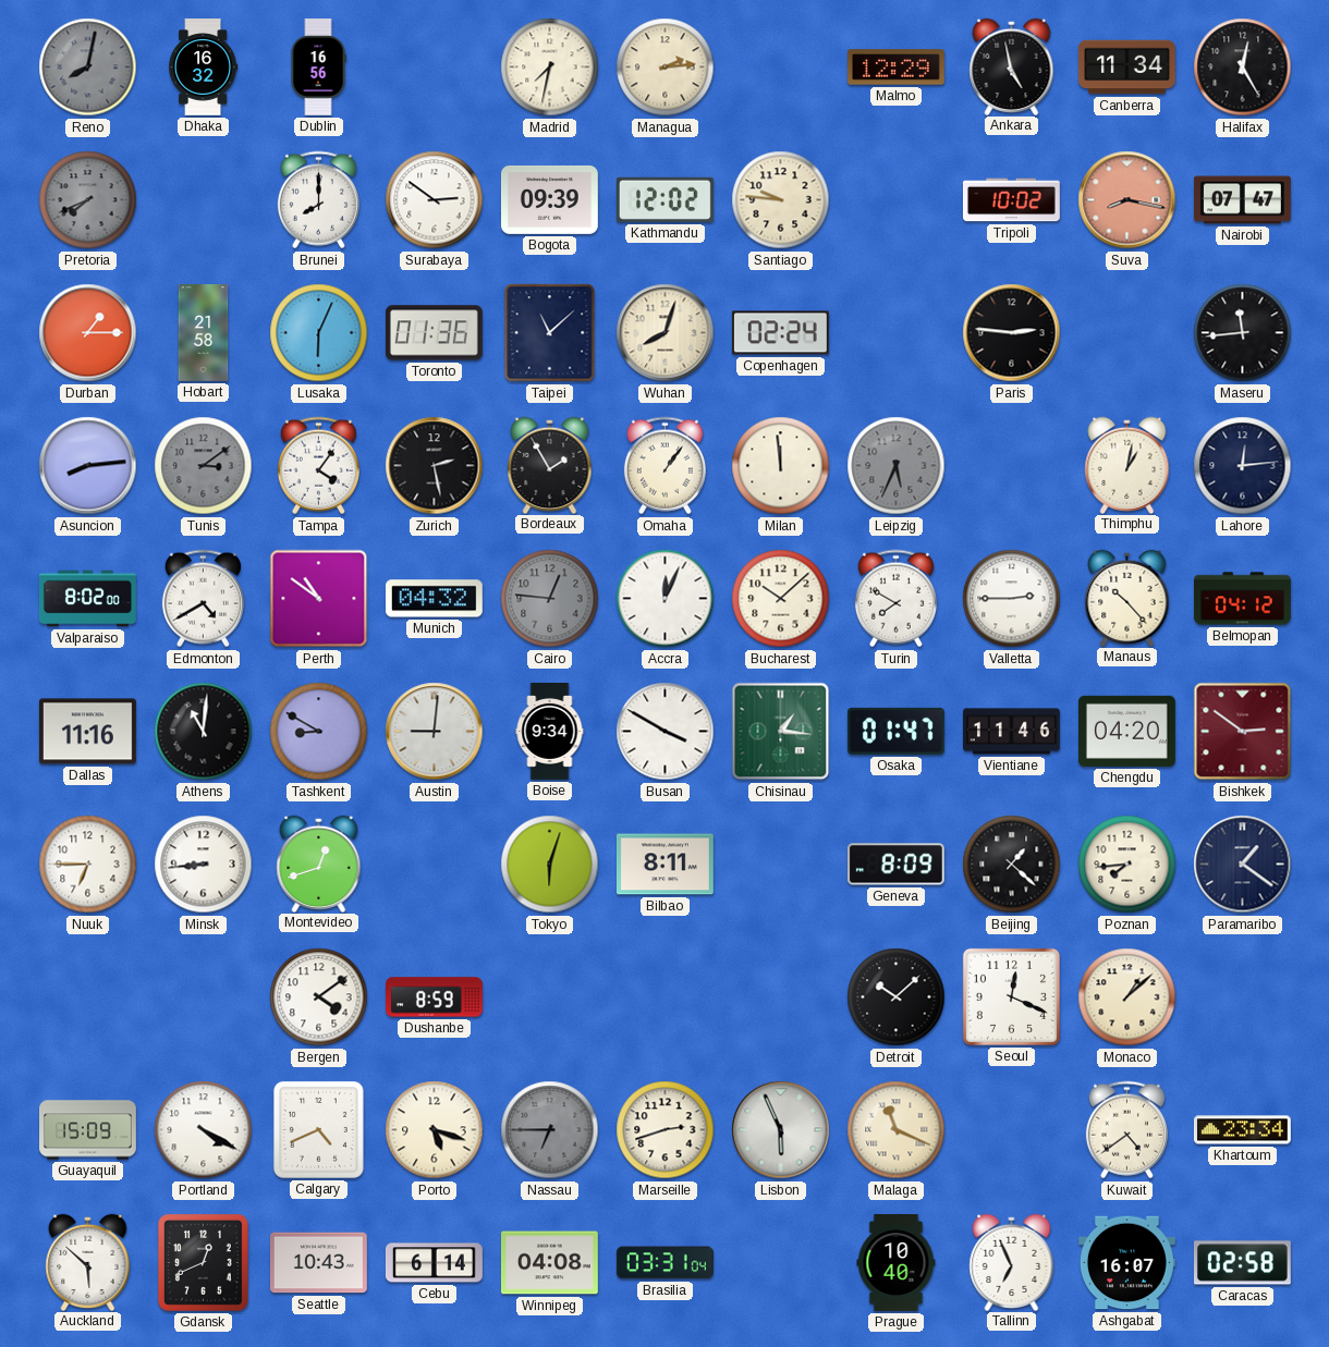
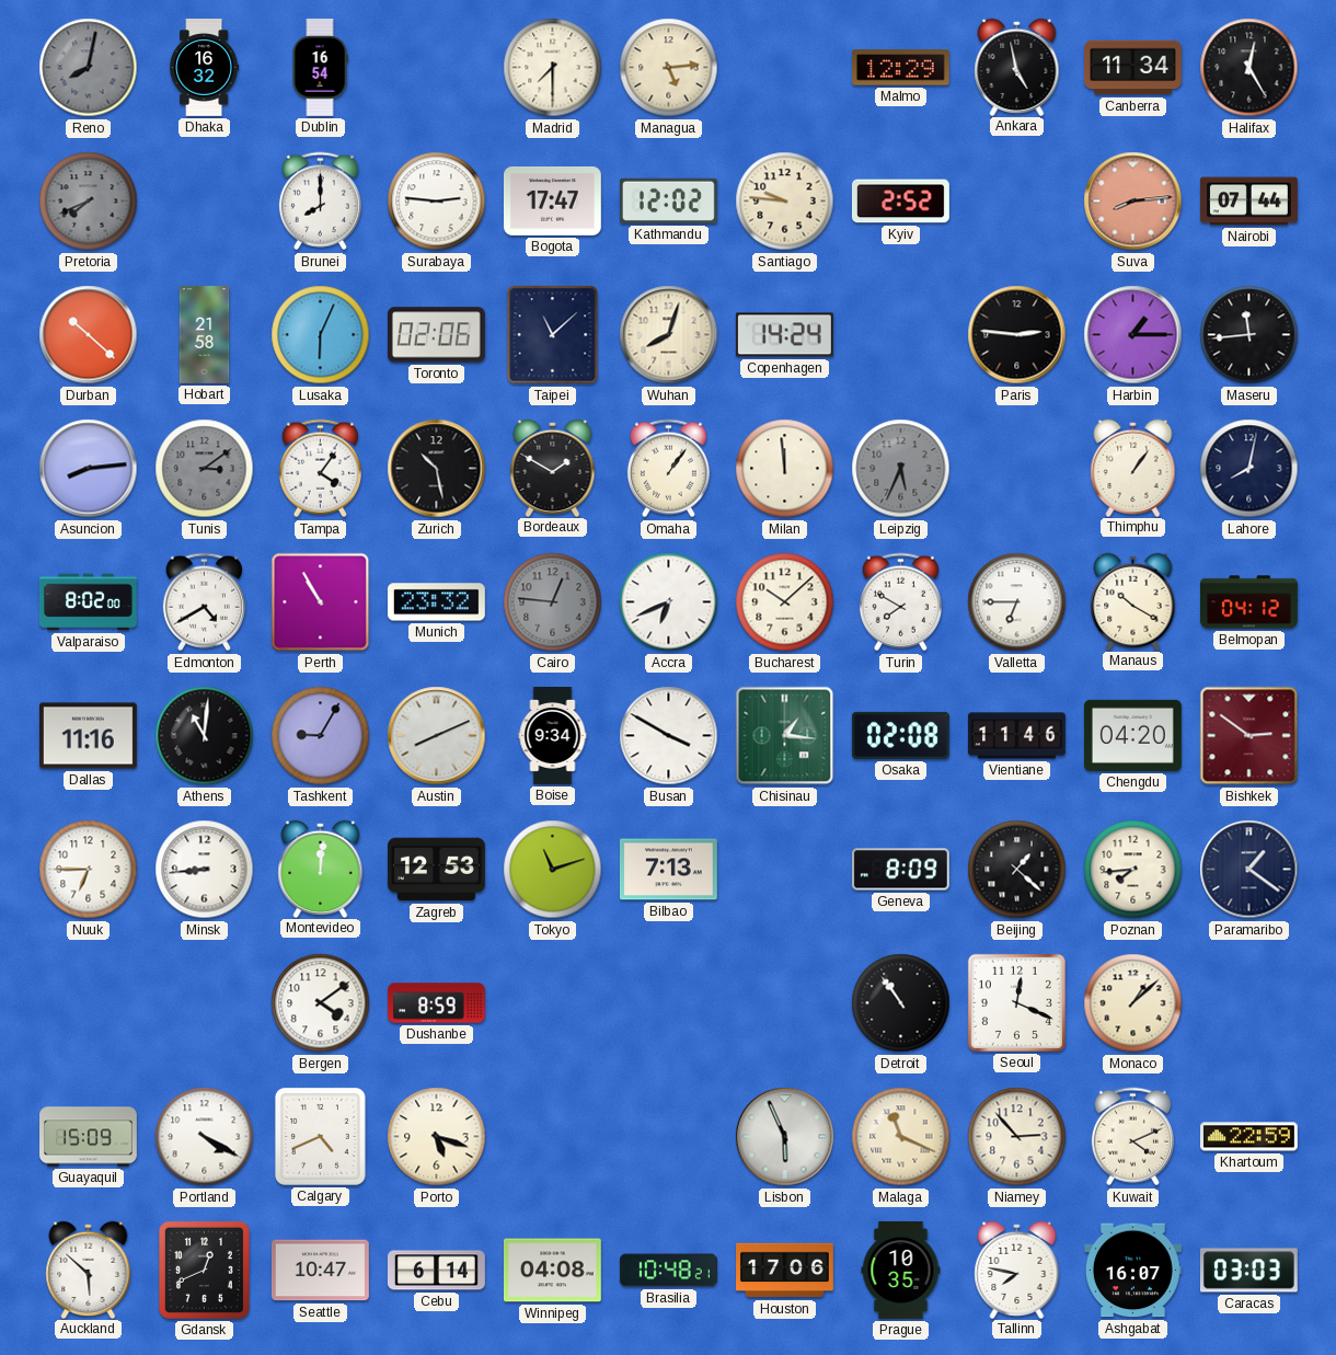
Dublin: 16:56 -> 16:54 (320, 68)
Madrid: 7:32 -> 7:30 (553, 68)
Managua: 2:14 -> 5:14 (669, 68)
Surabaya: 2:51 -> 2:46 (437, 202)
Bogota: 09:39 -> 17:47 (552, 200)
Kyiv: none -> 2:52 (900, 202)
Tripoli: 10:02 -> none (1011, 200)
Suva: 8:17 -> 8:14 (1133, 202)
Nairobi: 07:47 -> 07:44 (1248, 202)
Durban: 1:15 -> 10:22 (89, 335)
Toronto: 01:36 -> 02:06 (436, 335)
Copenhagen: 02:24 -> 14:24 (784, 335)
Harbin: none -> 1:15 (1133, 335)
Zurich: 2:28 -> 10:28 (437, 469)
Bordeaux: 1:55 -> 1:50 (553, 468)
Thimphu: 1:02 -> 1:06 (1133, 468)
Lahore: 12:14 -> 8:02 (1249, 469)
Perth: 10:51 -> 10:55 (321, 602)
Munich: 04:32 -> 23:32 (436, 602)
Accra: 12:04 -> 6:41 (669, 602)
Valletta: 2:45 -> 6:45 (1017, 602)
Manaus: 10:23 -> 10:20 (1133, 601)
Tashkent: 8:50 -> 9:05 (321, 736)
Austin: 9:01 -> 8:11 (437, 736)
Osaka: 01:47 -> 02:08 (900, 735)
Montevideo: 12:42 -> 12:01 (321, 869)
Zagreb: none -> 12:53 (436, 870)
Tokyo: 6:03 -> 11:12 (553, 870)
Bilbao: 8:11 -> 7:13 (668, 870)
Detroit: 10:08 -> 10:54 (901, 1003)
Nassau: 6:45 -> none (550, 1130)
Marseille: 2:42 -> none (666, 1130)
Niamey: none -> 2:53 (1017, 1137)
Kuwait: 4:39 -> 4:11 (1132, 1137)
Khartoum: 23:34 -> 22:59 (1248, 1137)
Seattle: 10:43 -> 10:47 (320, 1271)
Brasilia: 03:31 -> 10:48 (668, 1271)
Houston: none -> 17:06 (785, 1271)
Prague: 10:40 -> 10:35 (901, 1270)
Tallinn: 6:56 -> 7:47 (1017, 1270)
Caracas: 02:58 -> 03:03 (1248, 1271)
